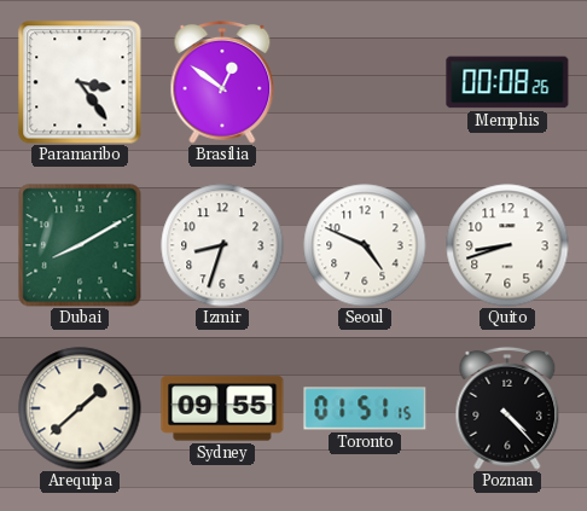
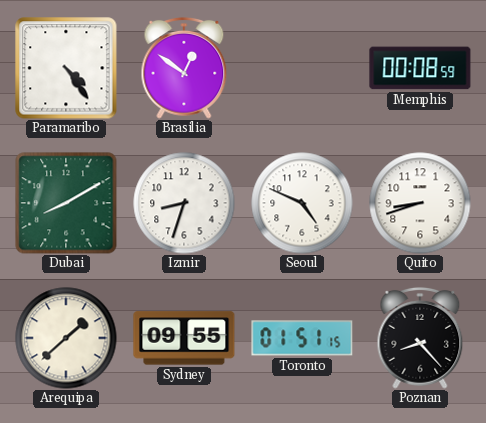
Paramaribo: 3:24 -> 4:24 (66, 68)
Memphis: 00:08:26 -> 00:08:59 (420, 68)
Poznan: 4:23 -> 8:23 (420, 338)
